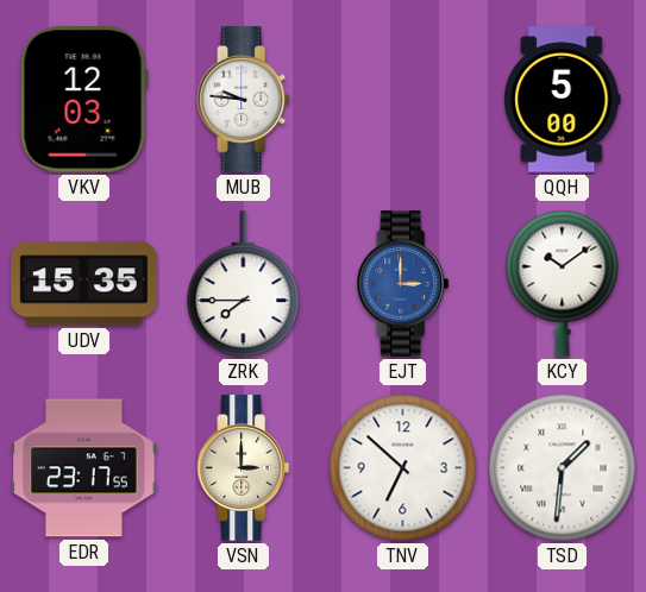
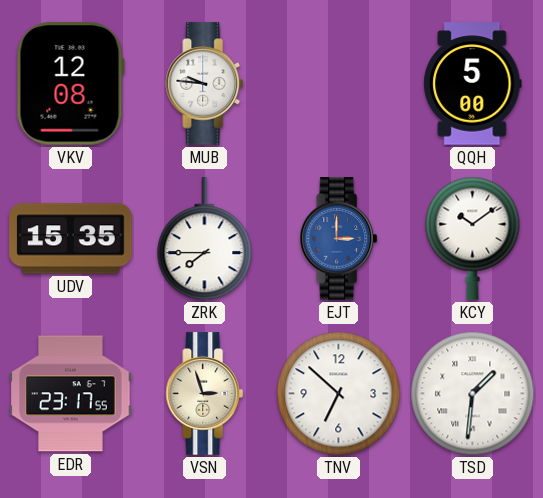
VKV: 12:03 -> 12:08 (70, 84)
VSN: 3:00 -> 2:57 (205, 394)
